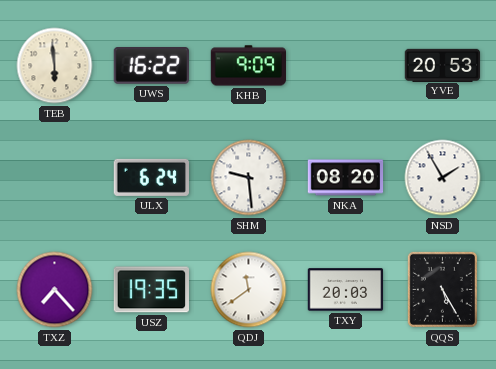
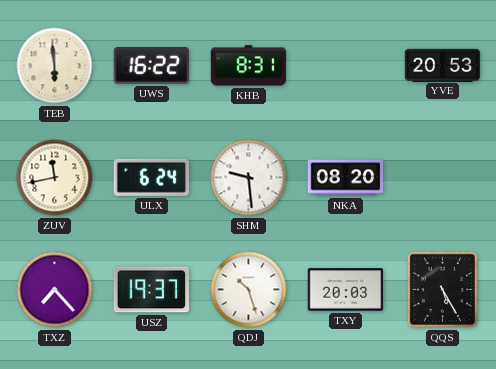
KHB: 9:09 -> 8:31 (249, 66)
ZUV: none -> 11:43 (55, 178)
NSD: 1:55 -> none (443, 178)
USZ: 19:35 -> 19:37 (151, 290)
QDJ: 11:39 -> 10:27 (249, 290)
